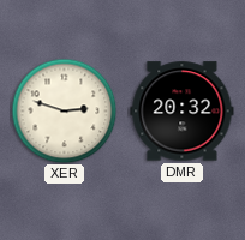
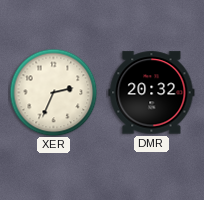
XER: 2:48 -> 2:34 (53, 92)
